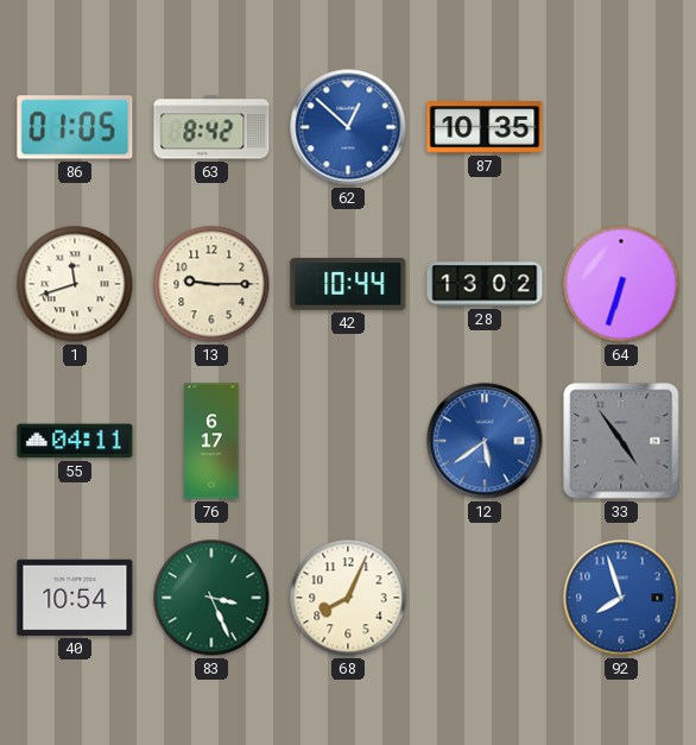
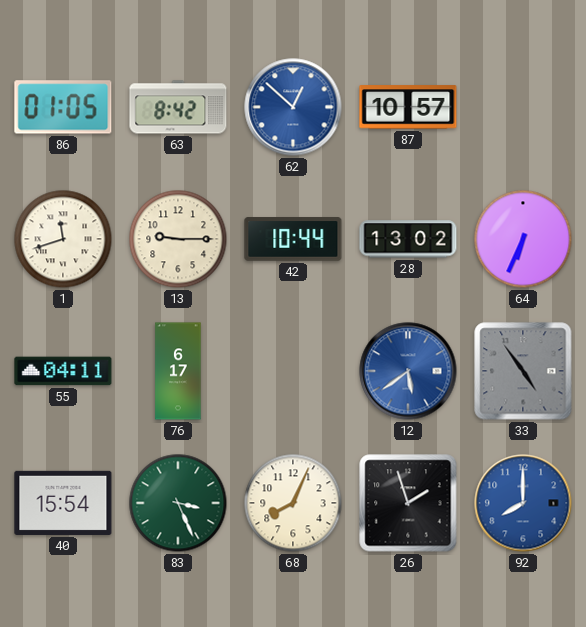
87: 10:35 -> 10:57 (408, 107)
64: 6:33 -> 6:34 (523, 239)
40: 10:54 -> 15:54 (63, 503)
26: none -> 1:57 (408, 503)
92: 7:57 -> 8:00 (523, 503)
